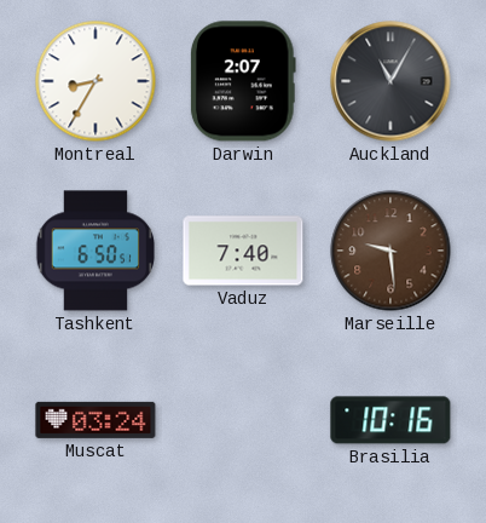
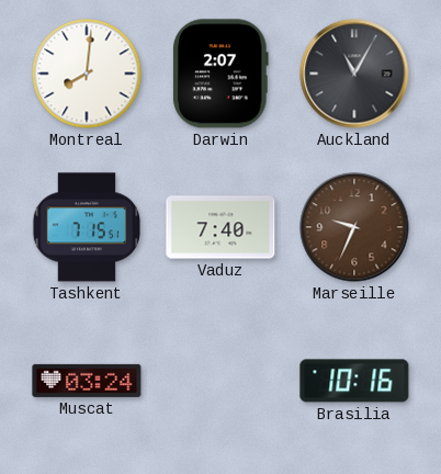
Montreal: 8:35 -> 8:01 (87, 74)
Tashkent: 6:50 -> 7:15 (87, 227)
Marseille: 9:29 -> 9:34 (354, 227)
